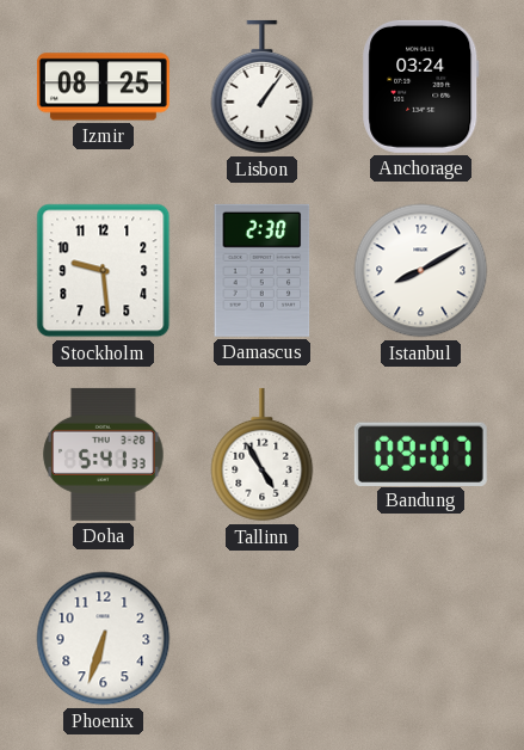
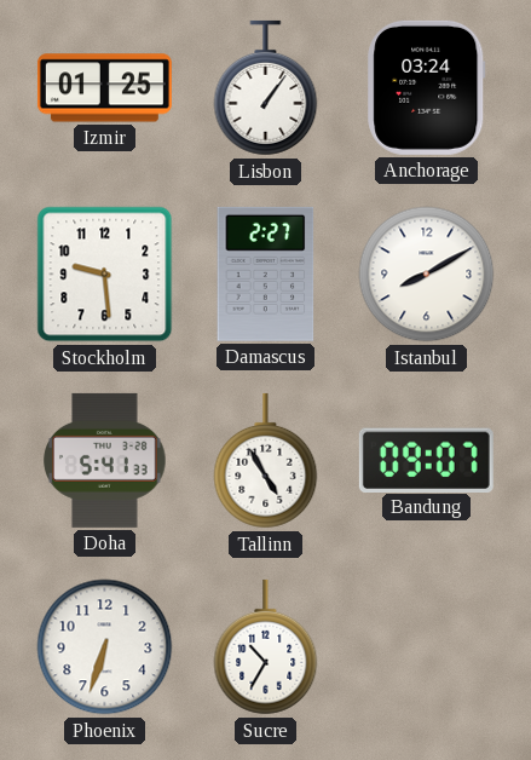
Izmir: 08:25 -> 01:25 (104, 88)
Damascus: 2:30 -> 2:27 (266, 274)
Sucre: none -> 10:35 (266, 647)
